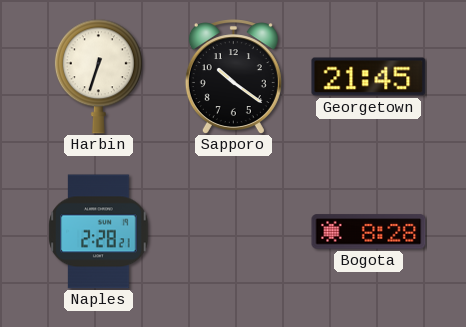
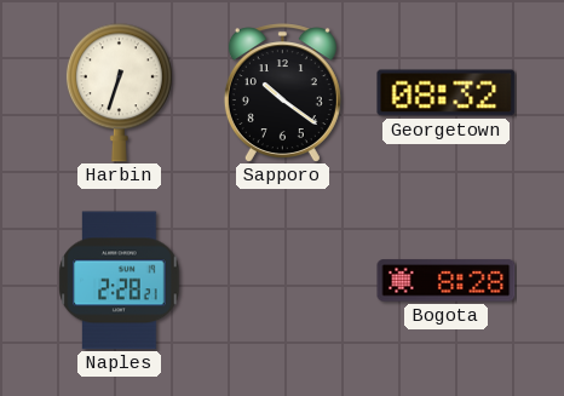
Georgetown: 21:45 -> 08:32 (447, 93)
